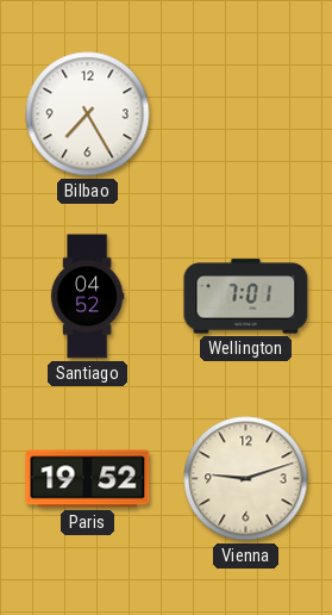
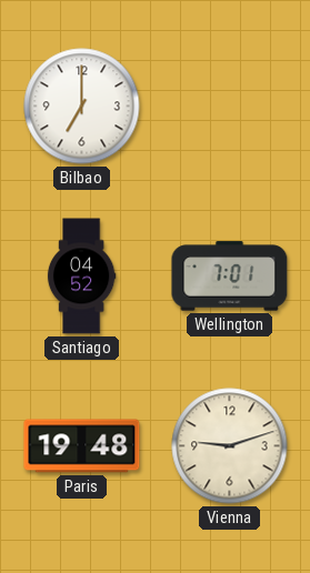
Bilbao: 7:25 -> 7:00 (82, 107)
Paris: 19:52 -> 19:48 (82, 446)
